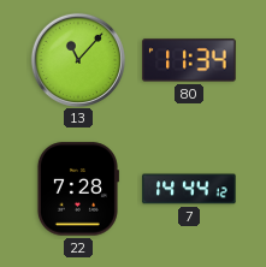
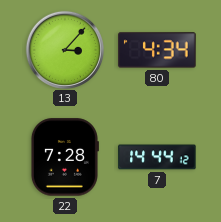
13: 11:07 -> 3:07 (64, 49)
80: 11:34 -> 4:34 (157, 50)
